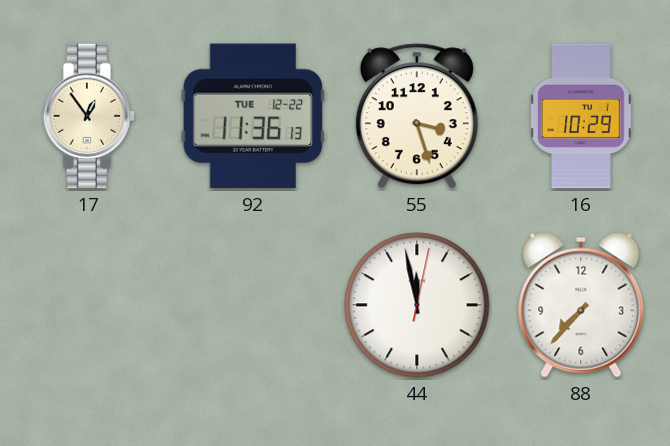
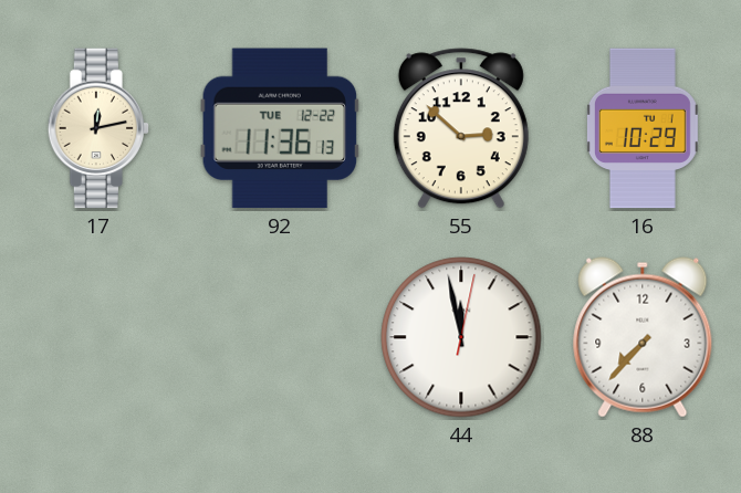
17: 12:54 -> 12:13 (98, 128)
55: 3:27 -> 2:52 (461, 128)
